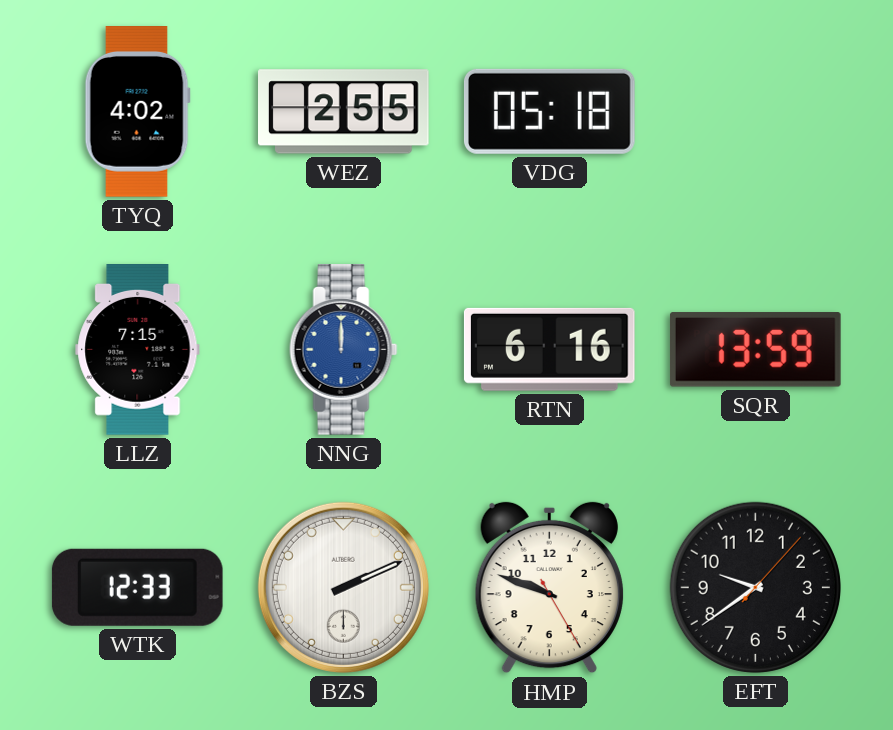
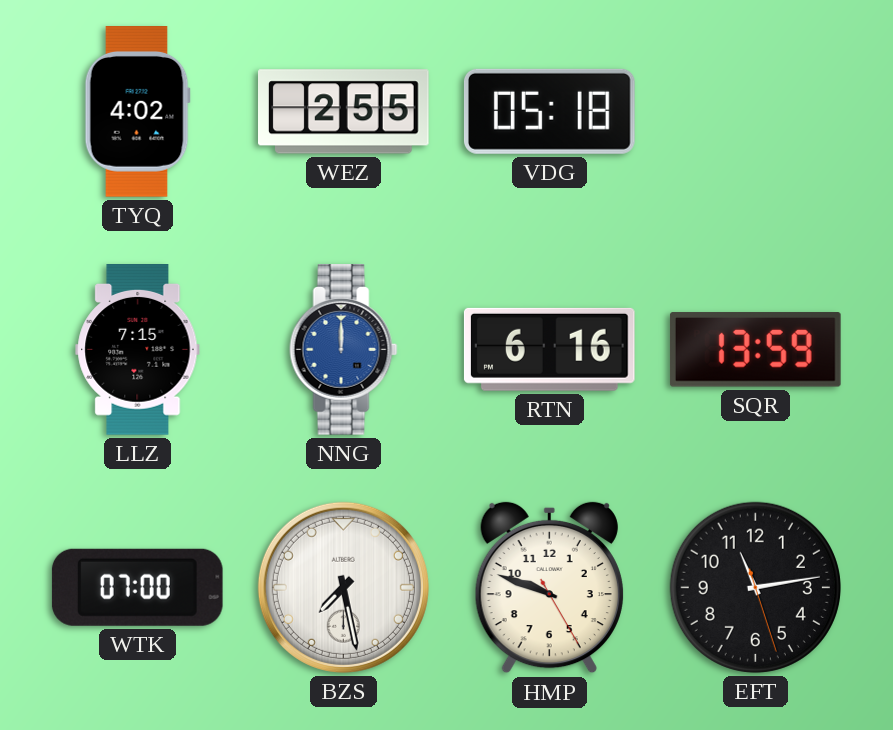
WTK: 12:33 -> 07:00 (137, 587)
BZS: 2:11 -> 7:28 (343, 587)
EFT: 9:39 -> 11:13 (755, 587)
